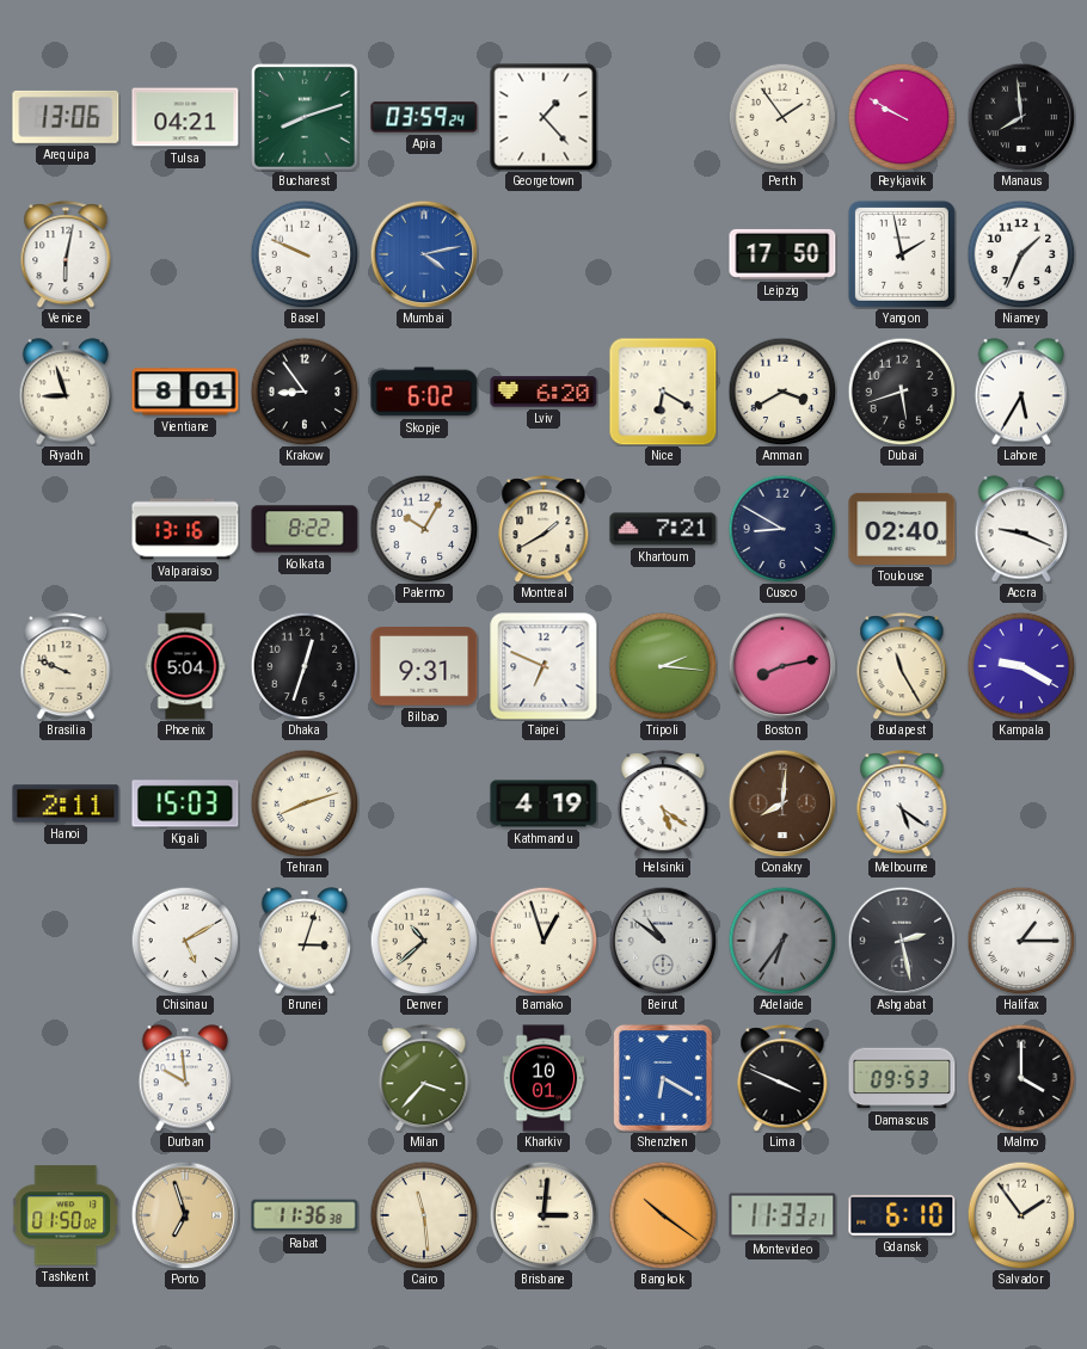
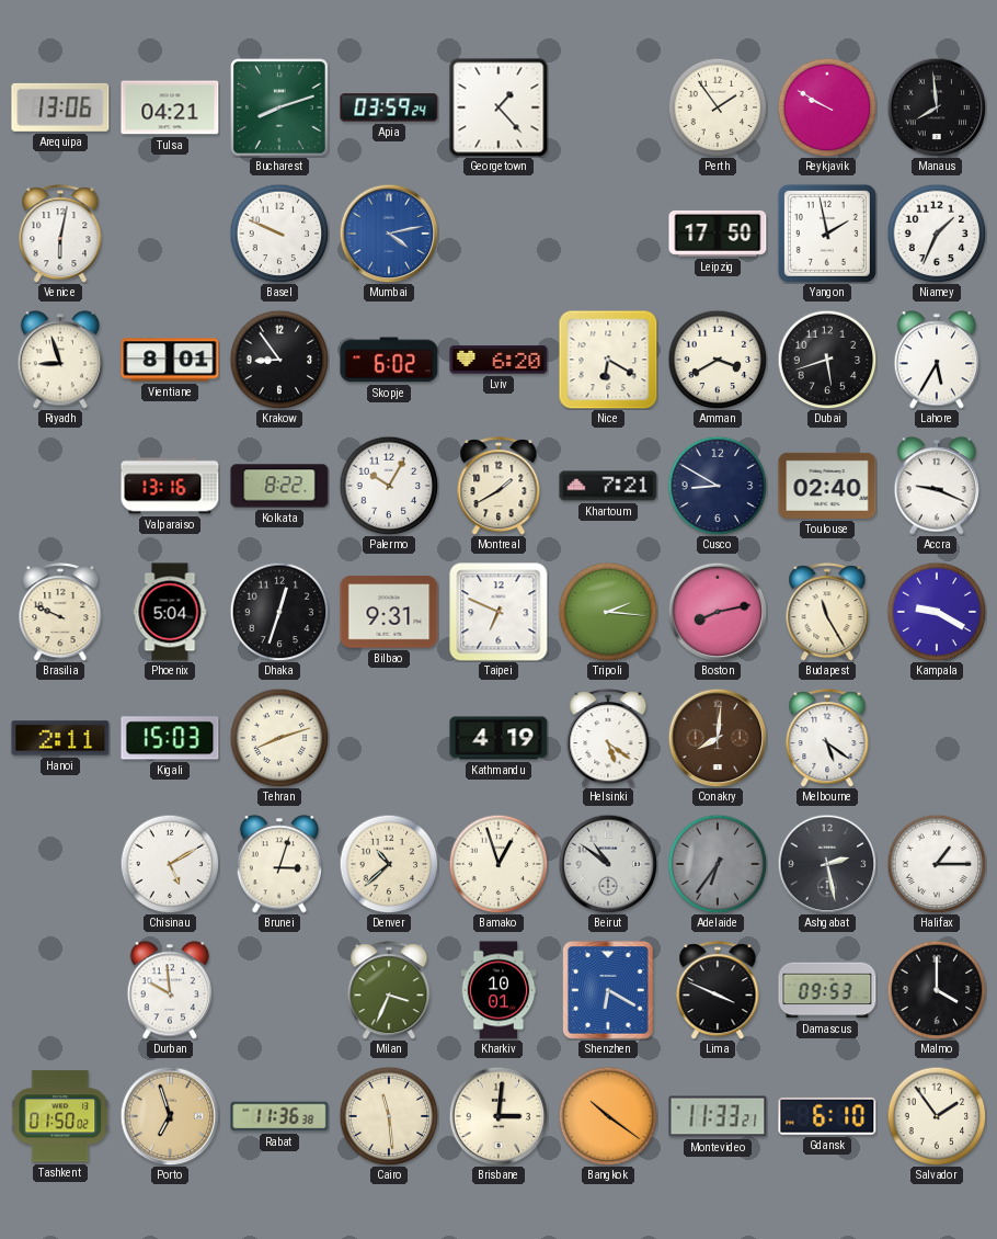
Milan: 3:37 -> 3:34 (389, 990)
